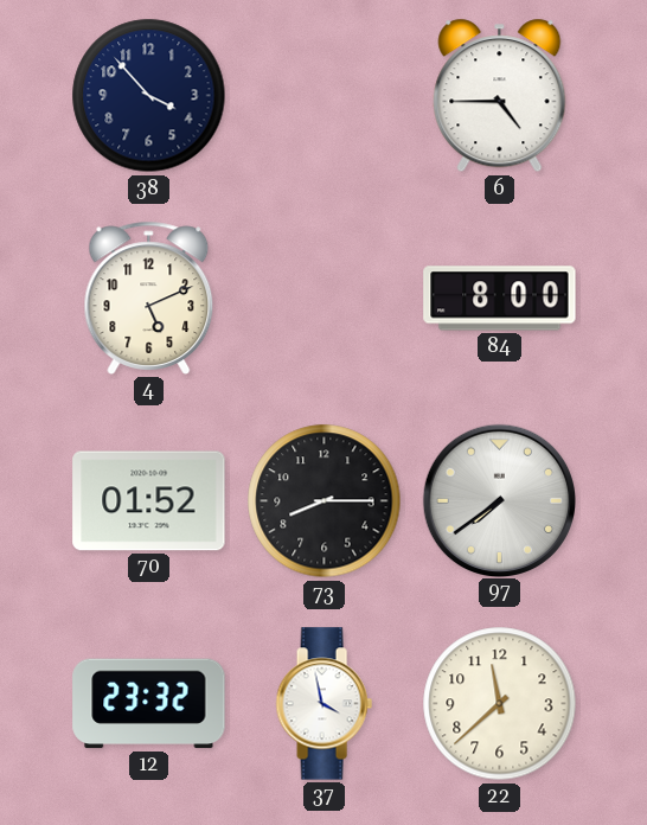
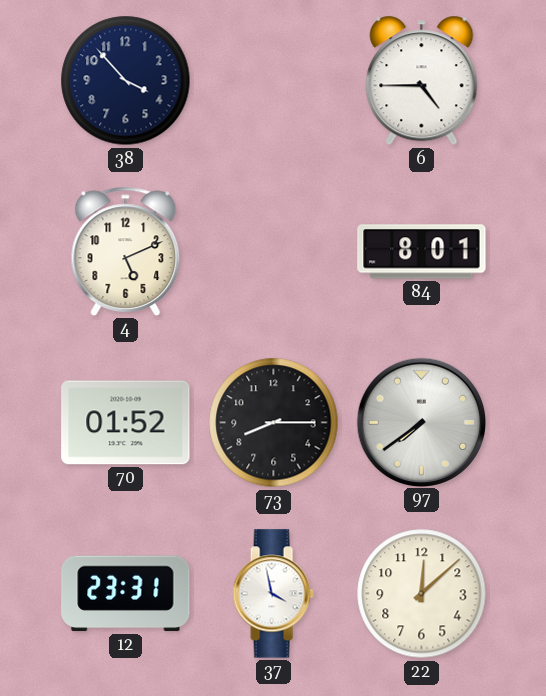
84: 8:00 -> 8:01 (422, 252)
12: 23:32 -> 23:31 (126, 594)
22: 11:38 -> 12:08 (422, 594)
